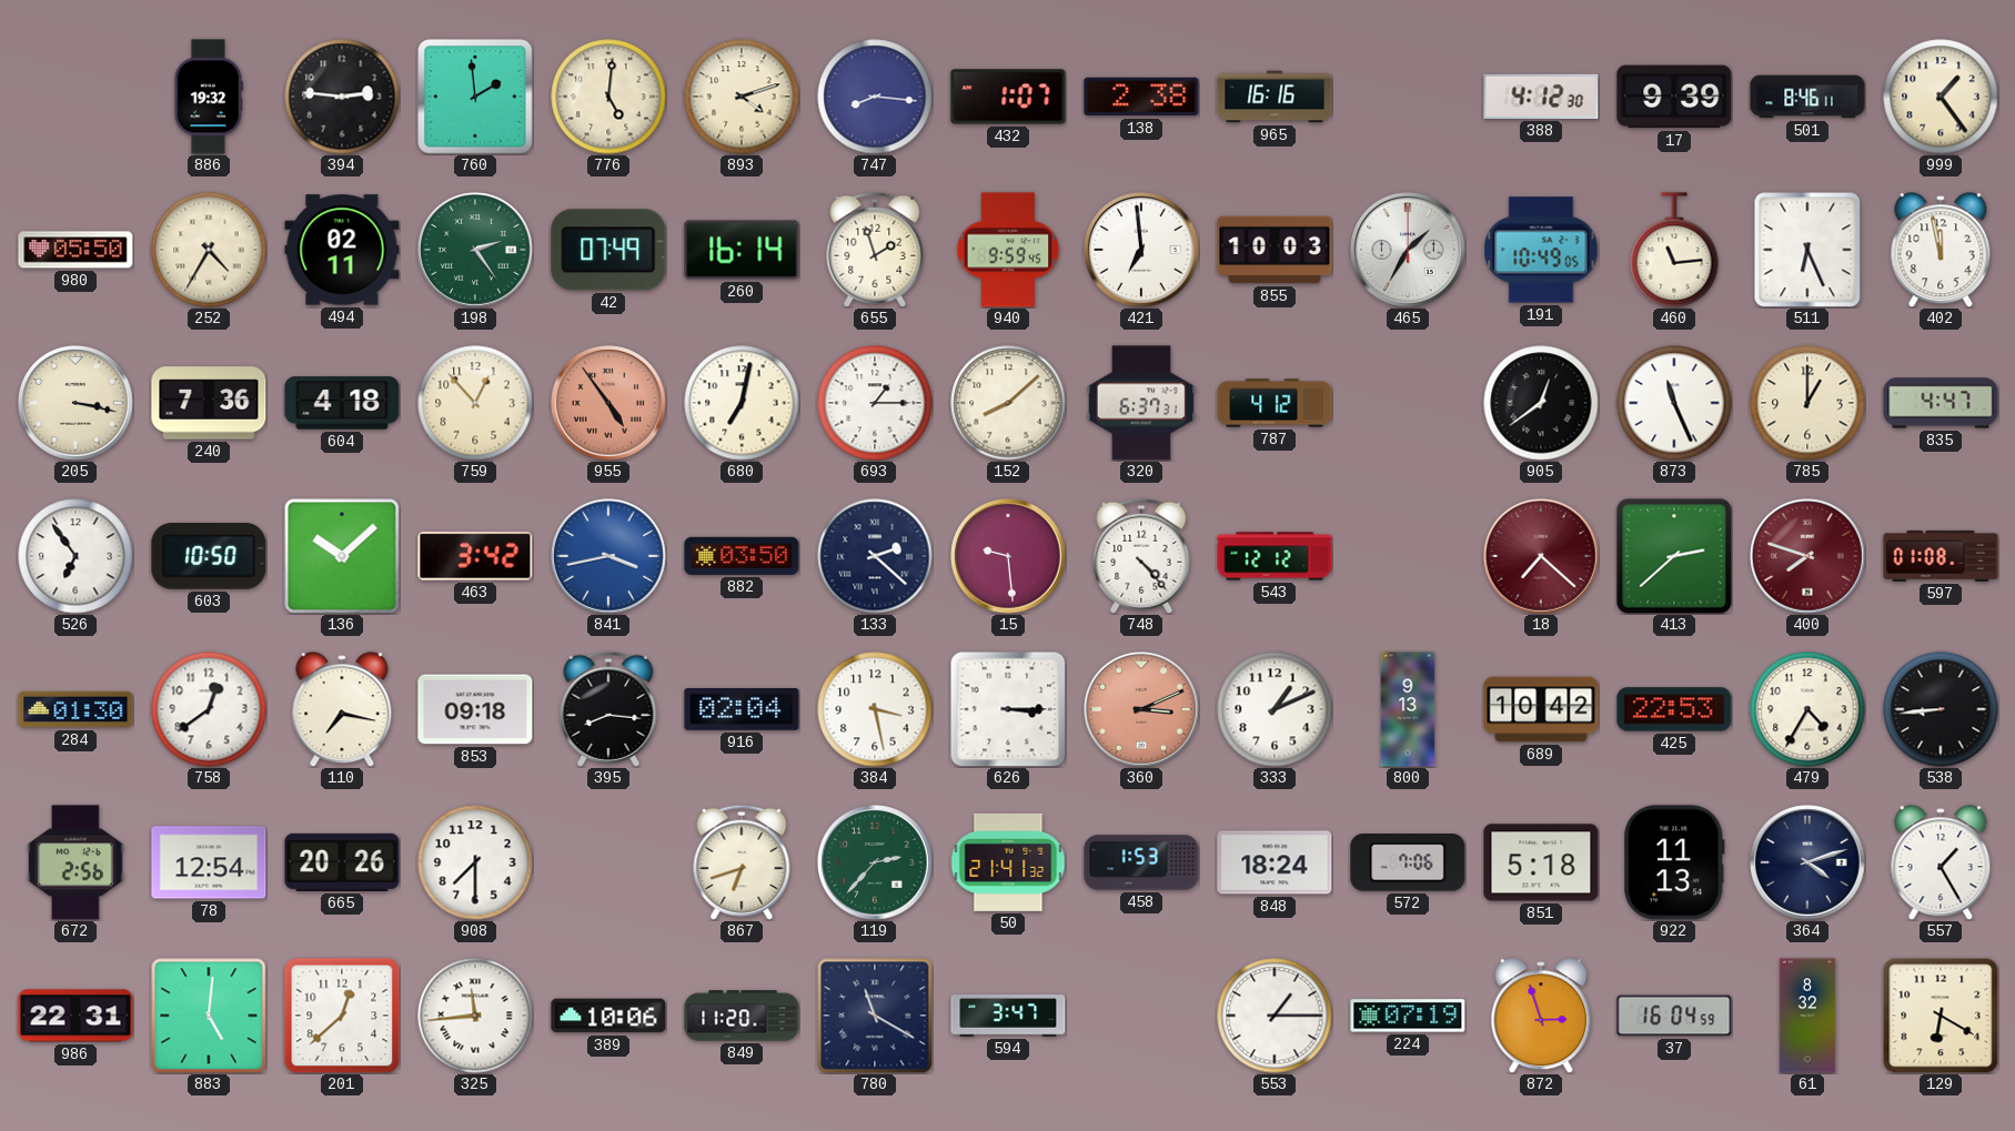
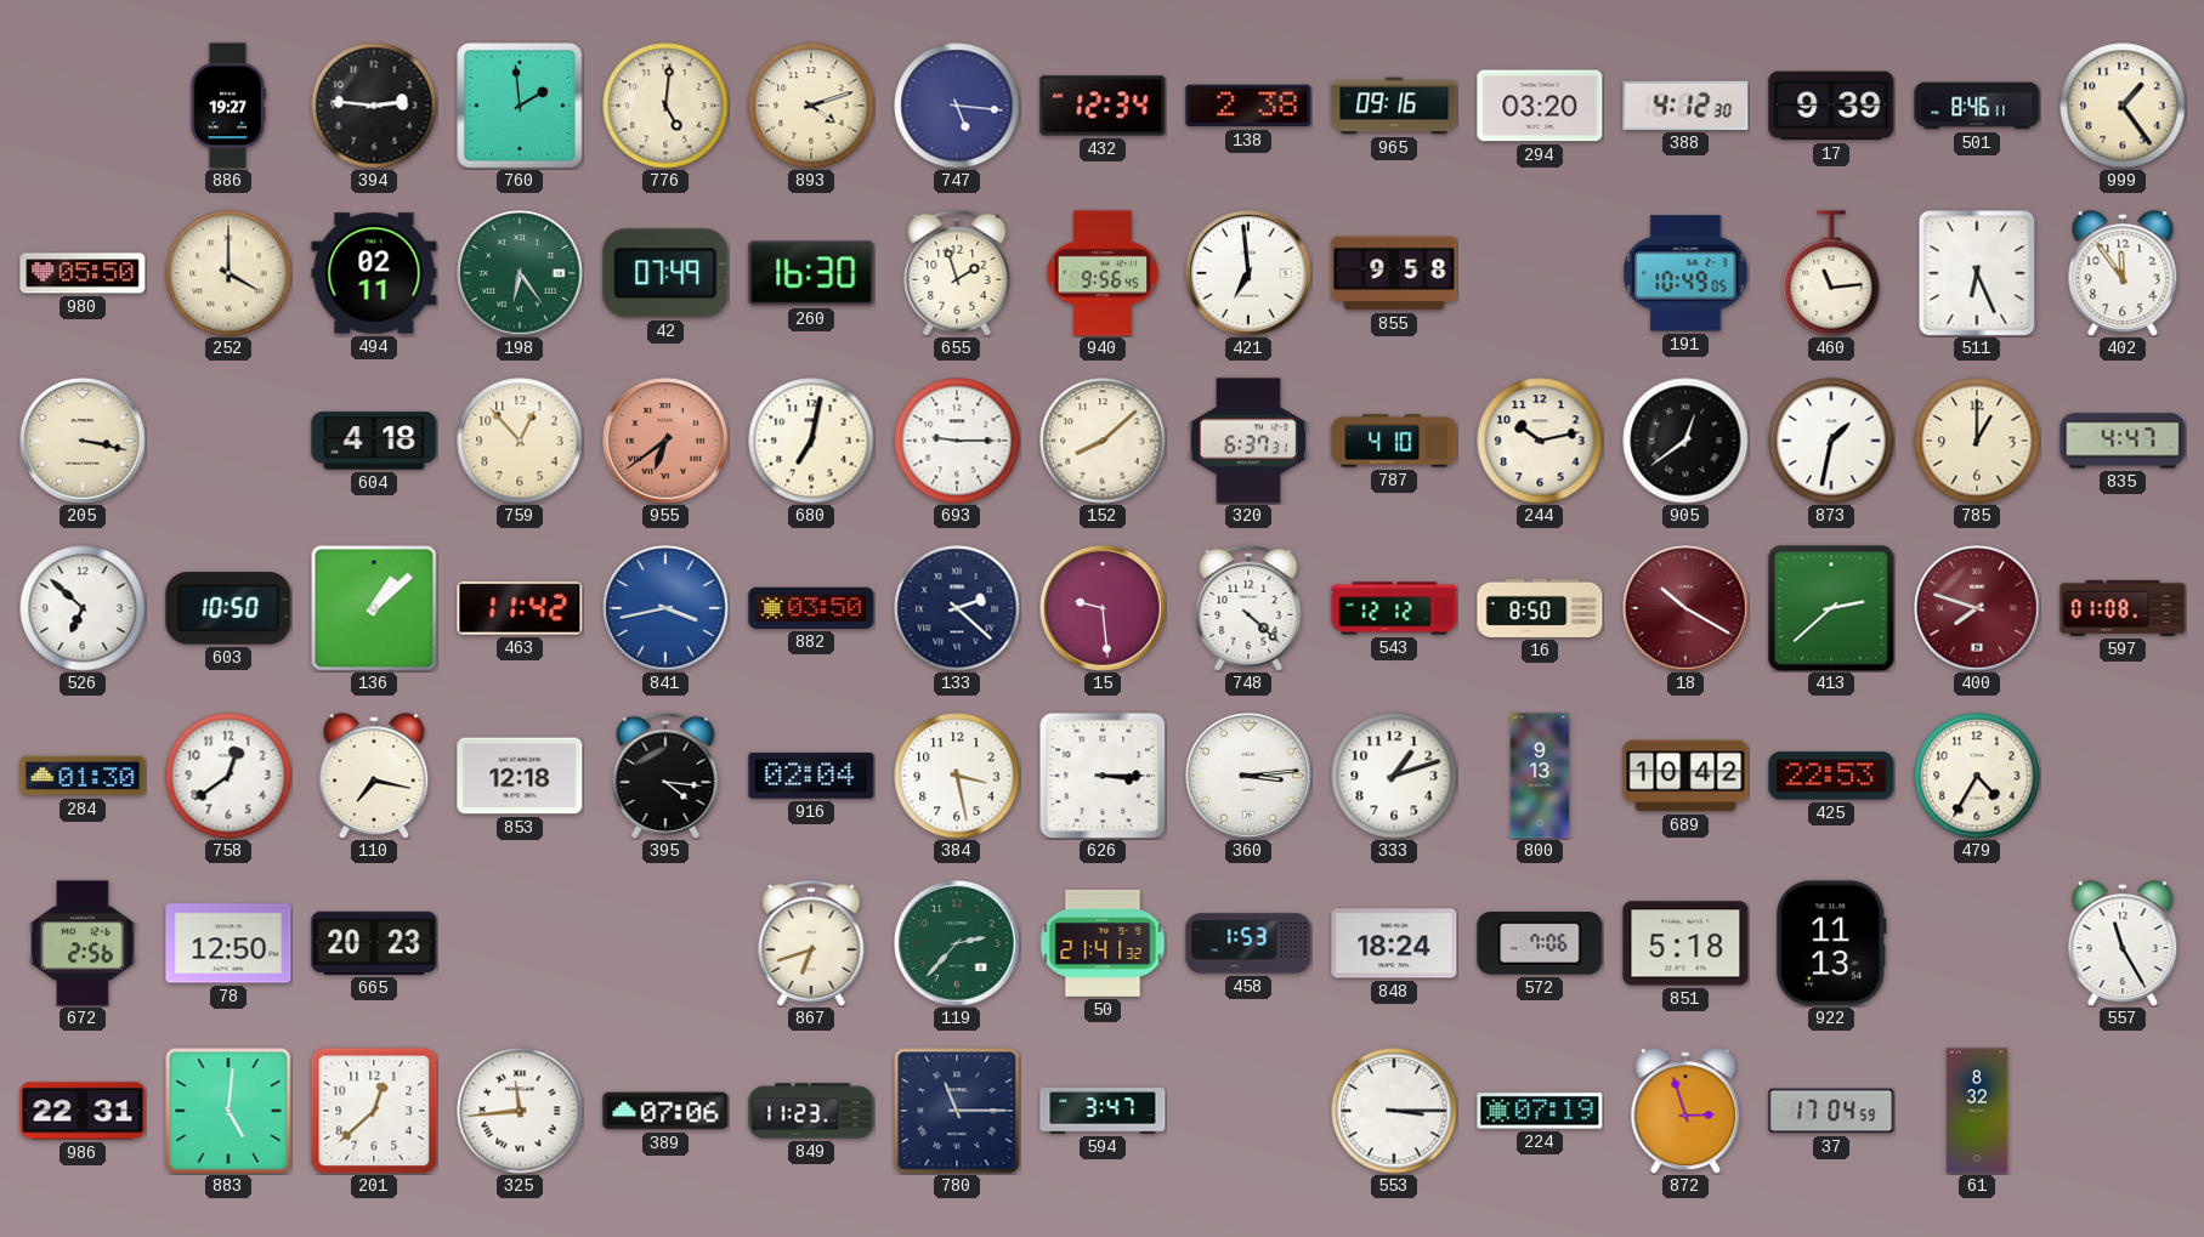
886: 19:32 -> 19:27 (227, 106)
747: 8:16 -> 5:16 (957, 106)
432: 1:07 -> 12:34 (1103, 106)
965: 16:16 -> 09:16 (1394, 106)
294: none -> 03:20 (1540, 106)
252: 4:35 -> 4:00 (228, 273)
198: 2:24 -> 6:24 (520, 273)
260: 16:14 -> 16:30 (811, 273)
940: 9:59 -> 9:56 (1103, 273)
855: 10:03 -> 9:58 (1394, 273)
465: 1:35 -> none (1408, 250)
402: 11:58 -> 11:54 (2123, 273)
240: 7:36 -> none (209, 403)
955: 4:54 -> 6:39 (665, 441)
693: 1:15 -> 9:15 (957, 441)
787: 4:12 -> 4:10 (1394, 441)
244: none -> 10:13 (1540, 441)
873: 11:26 -> 1:32 (1831, 441)
526: 6:54 -> 6:52 (83, 608)
136: 10:08 -> 1:08 (374, 608)
463: 3:42 -> 11:42 (520, 608)
748: 4:23 -> 4:22 (1248, 608)
16: none -> 8:50 (1540, 608)
18: 7:22 -> 10:20 (1685, 608)
853: 09:18 -> 12:18 (520, 776)
395: 8:16 -> 4:16 (665, 776)
360: 3:11 -> 3:14 (1248, 776)
360 dial: salmon -> white (1248, 776)
333: 1:11 -> 1:12 (1394, 776)
538: 8:44 -> none (1941, 709)
78: 12:54 -> 12:50 (228, 943)
665: 20:26 -> 20:23 (374, 943)
908: 7:30 -> none (475, 862)
364: 4:12 -> none (1807, 862)
557: 1:25 -> 11:25 (2123, 943)
389: 10:06 -> 07:06 (665, 1111)
849: 11:20 -> 11:23 (811, 1111)
780: 11:20 -> 11:15 (957, 1111)
553: 1:15 -> 3:15 (1394, 1111)
37: 16:04 -> 17:04 (1831, 1111)
129: 6:20 -> none (1941, 1016)
